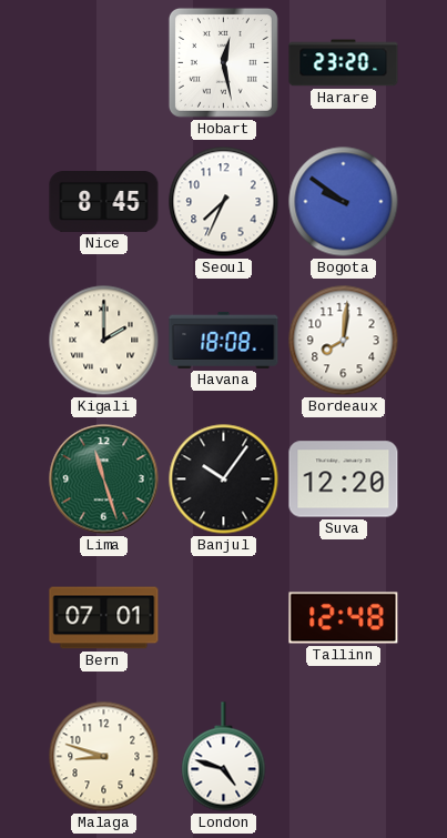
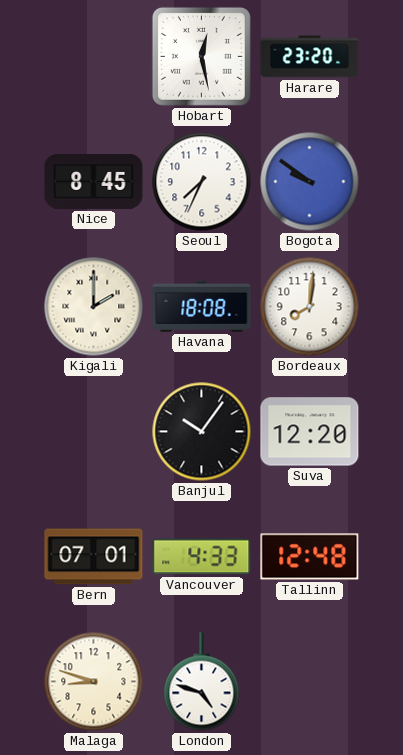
Lima: 11:27 -> none (104, 479)
Vancouver: none -> 4:33 (202, 557)
